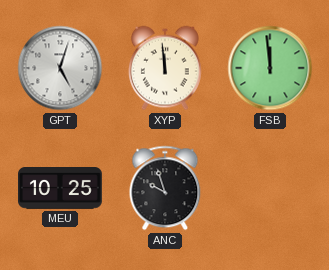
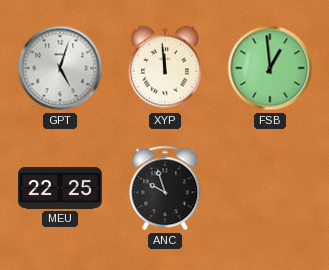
FSB: 11:59 -> 12:59 (270, 68)
MEU: 10:25 -> 22:25 (61, 189)
